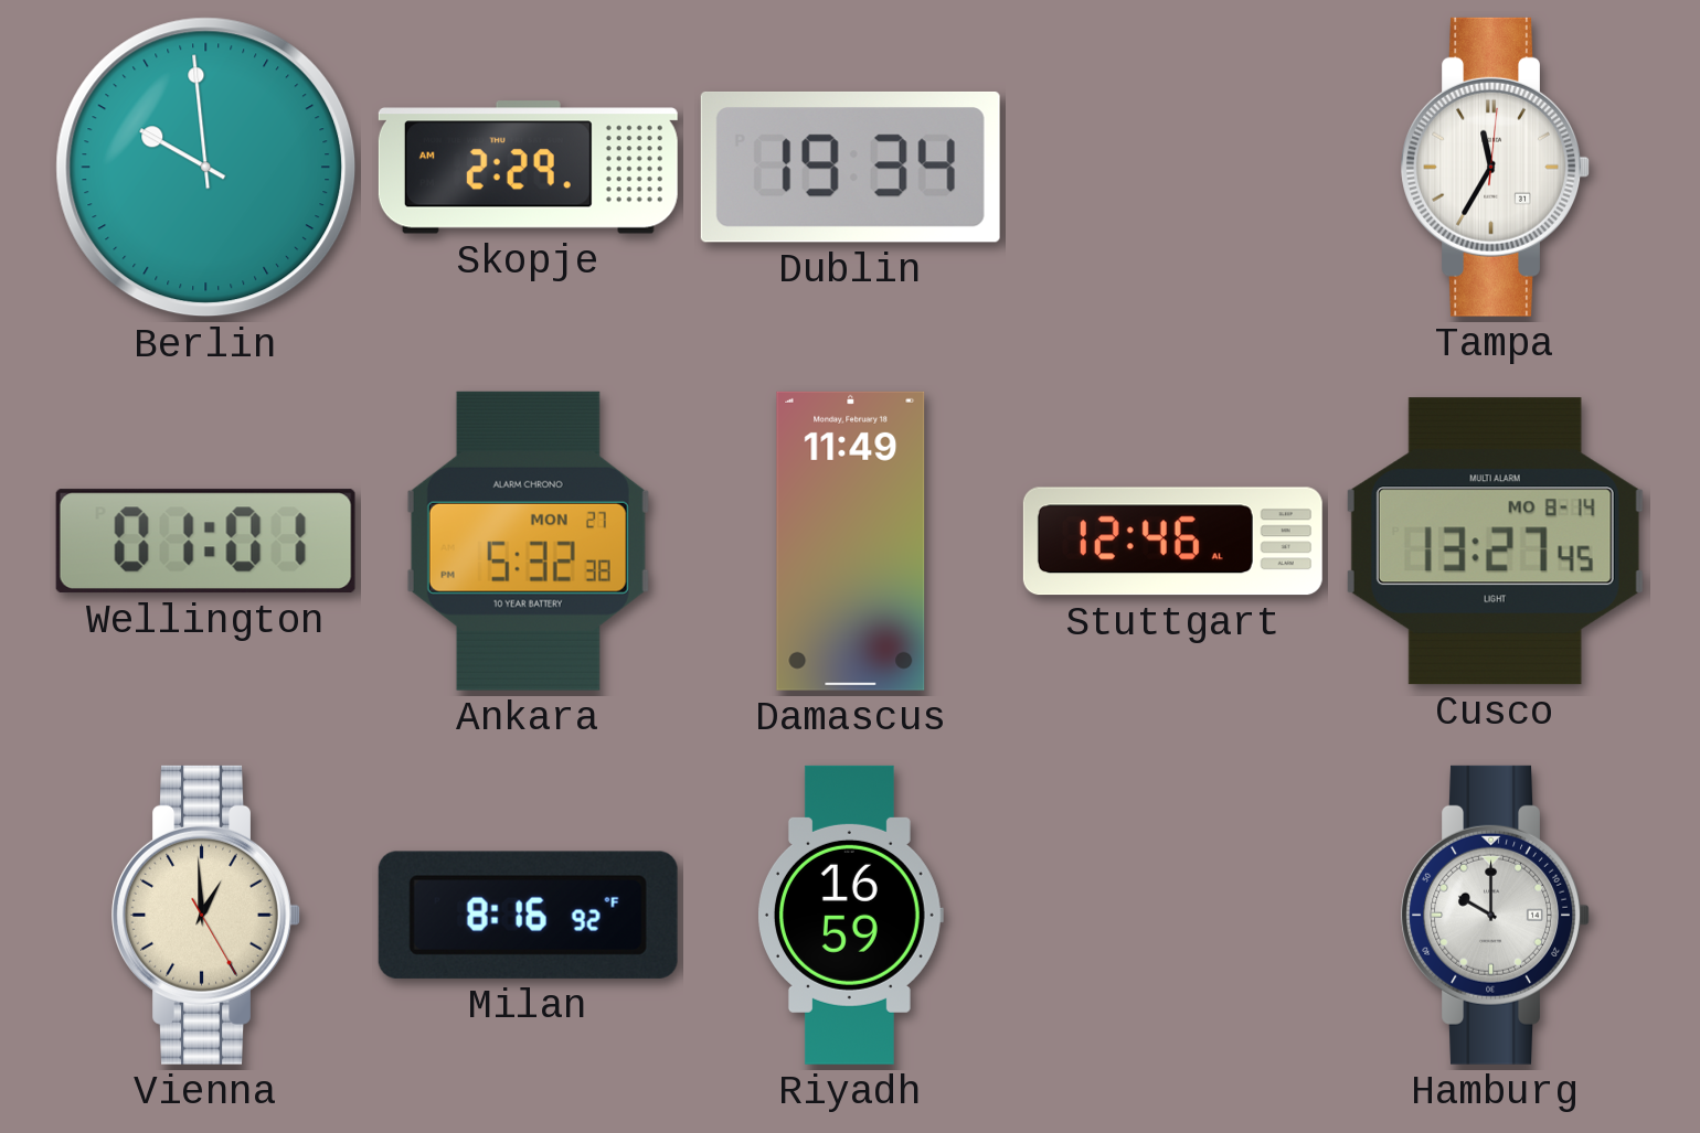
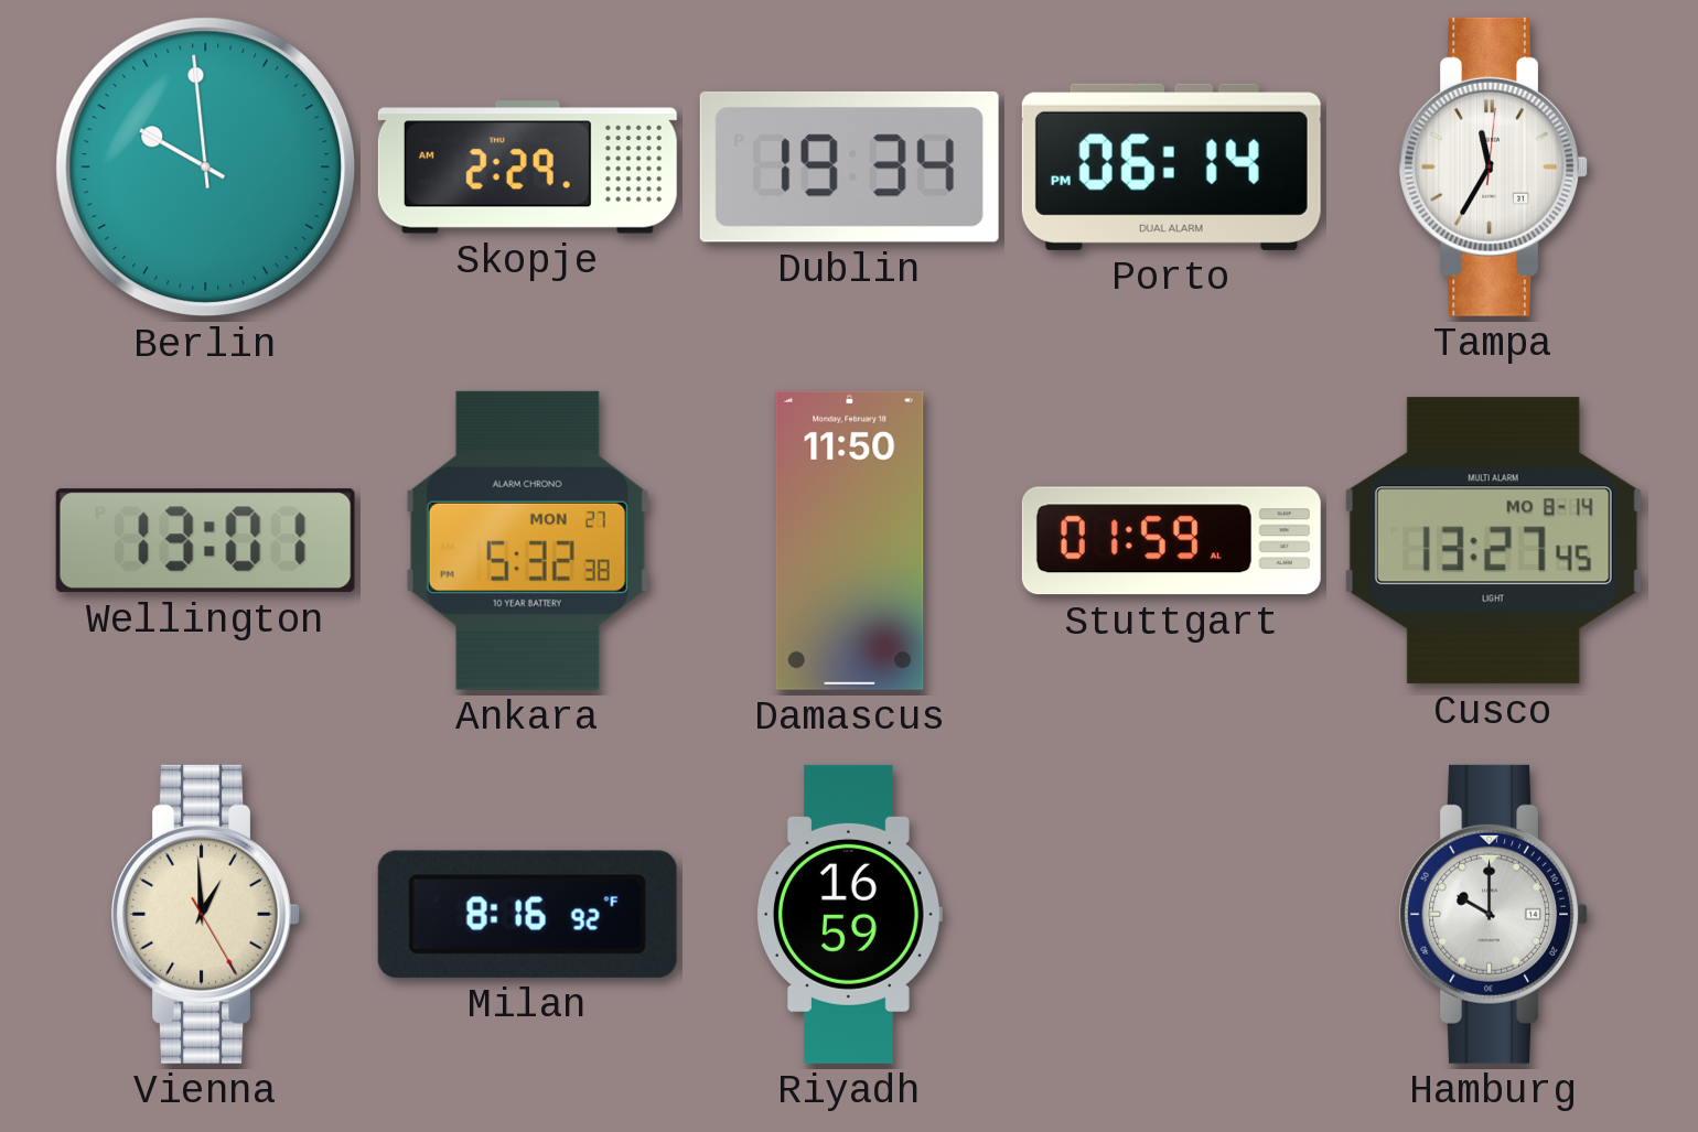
Porto: none -> 06:14 (1171, 166)
Wellington: 01:01 -> 13:01 (205, 541)
Damascus: 11:49 -> 11:50 (850, 540)
Stuttgart: 12:46 -> 01:59 (1171, 541)
